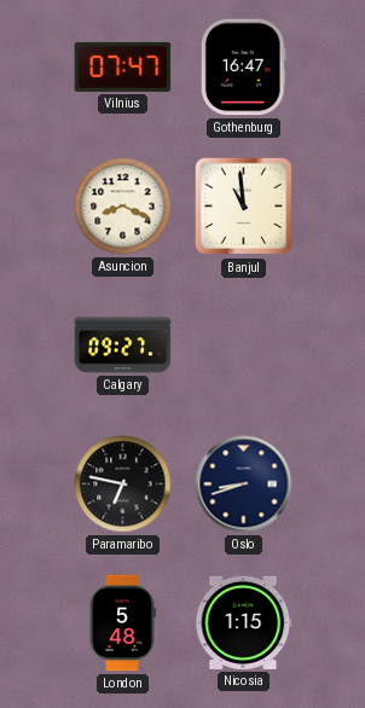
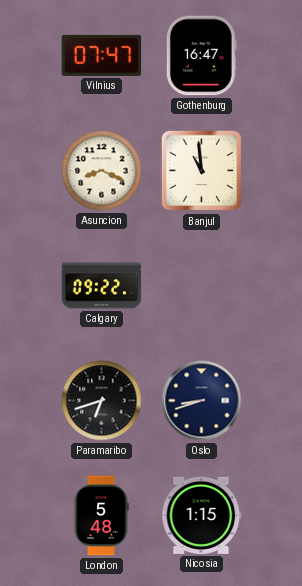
Calgary: 09:27 -> 09:22 (102, 286)
Paramaribo: 6:47 -> 6:42 (102, 401)
